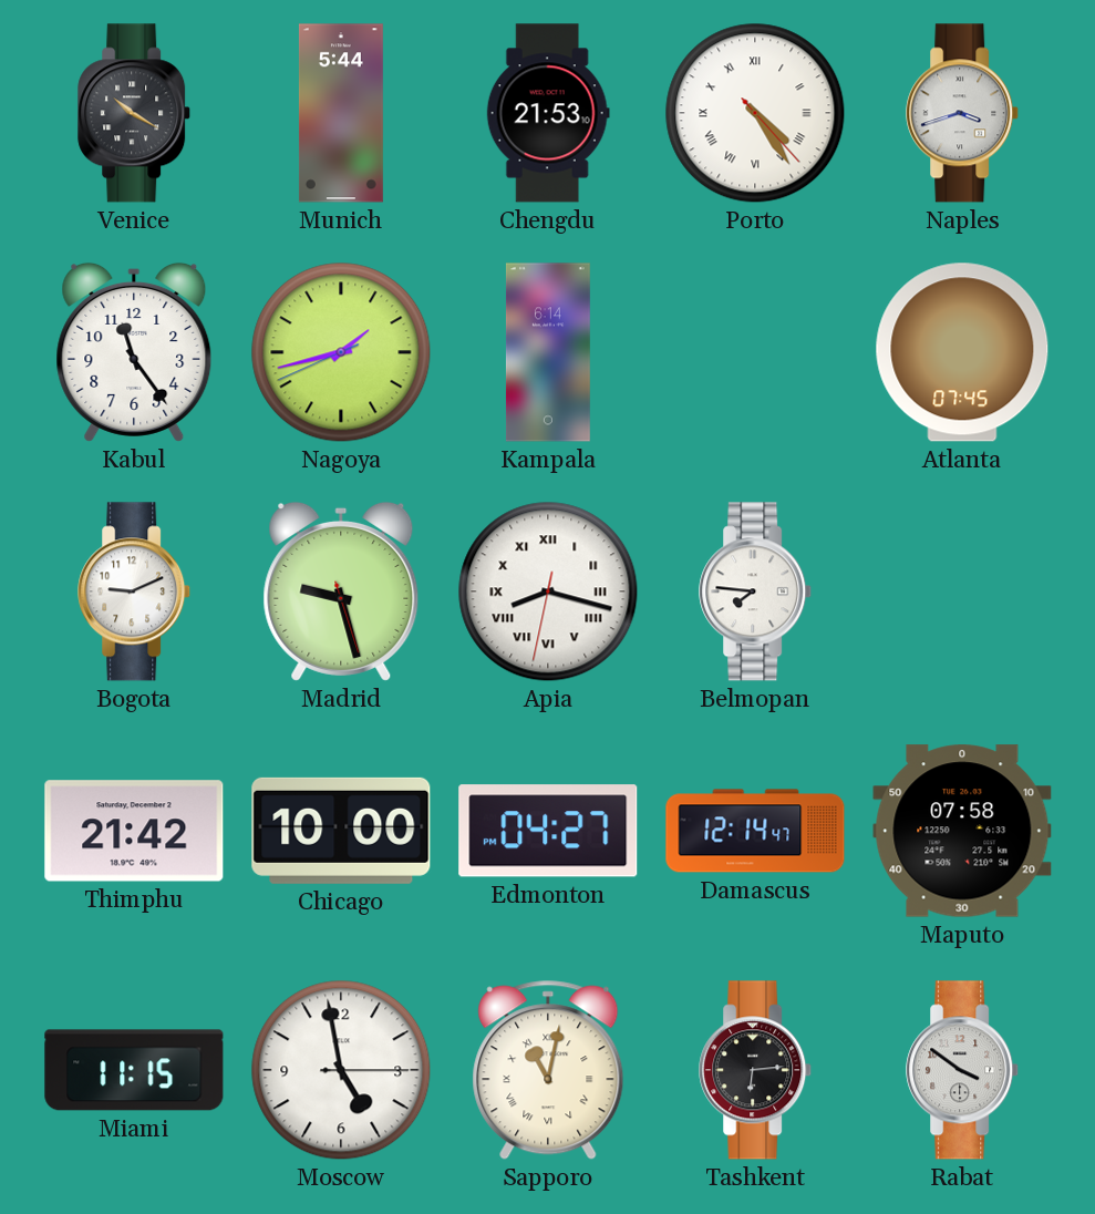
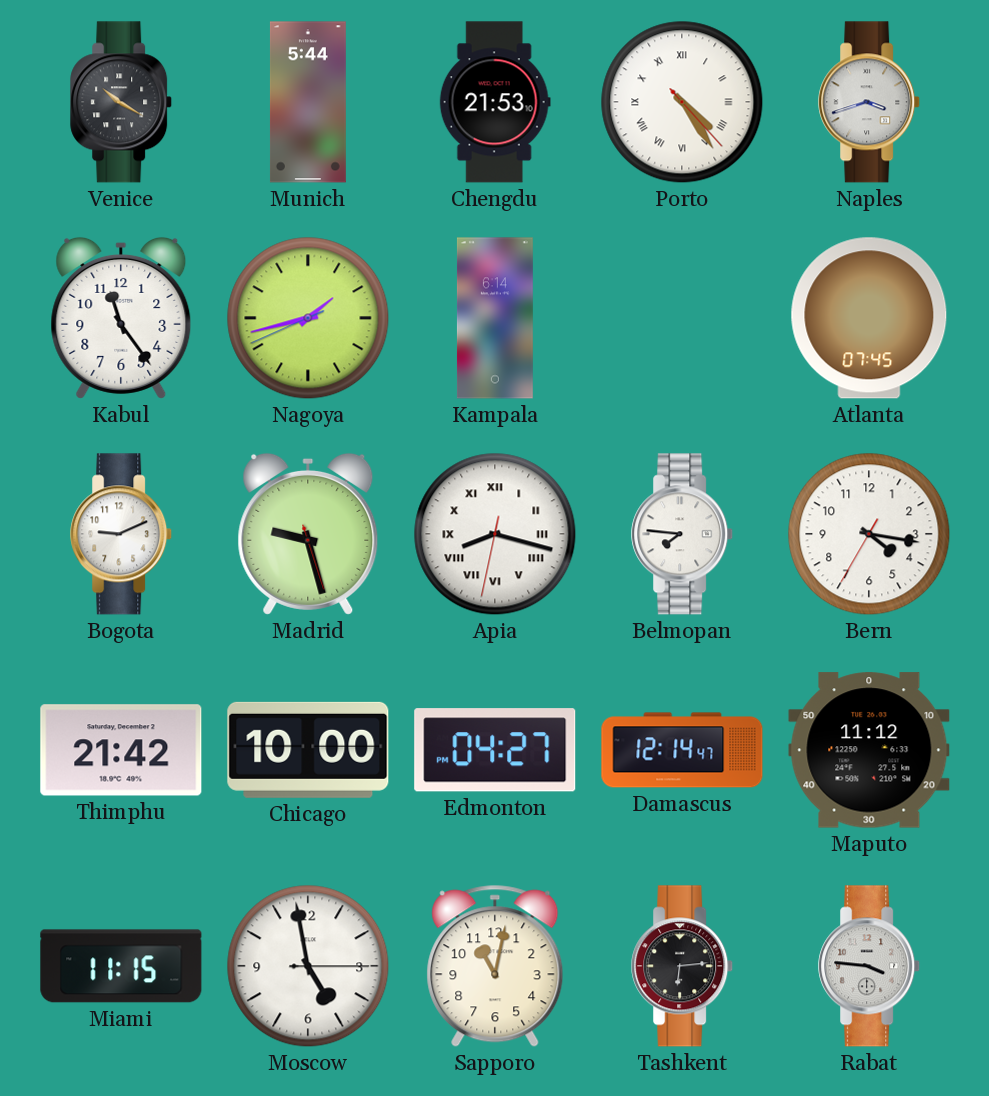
Bern: none -> 4:16 (869, 534)
Maputo: 07:58 -> 11:12 (869, 750)
Sapporo numerals: Roman -> Arabic (495, 966)
Rabat: 3:51 -> 3:46 (870, 966)
